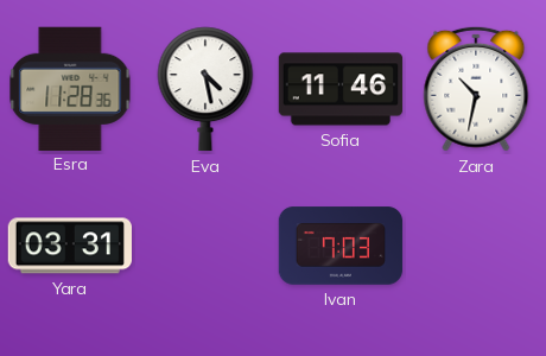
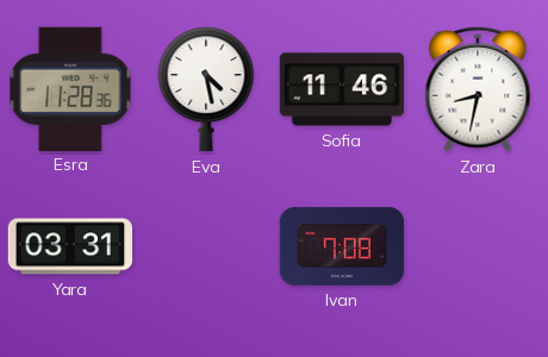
Zara: 10:32 -> 8:32 (478, 89)
Ivan: 7:03 -> 7:08 (342, 246)
